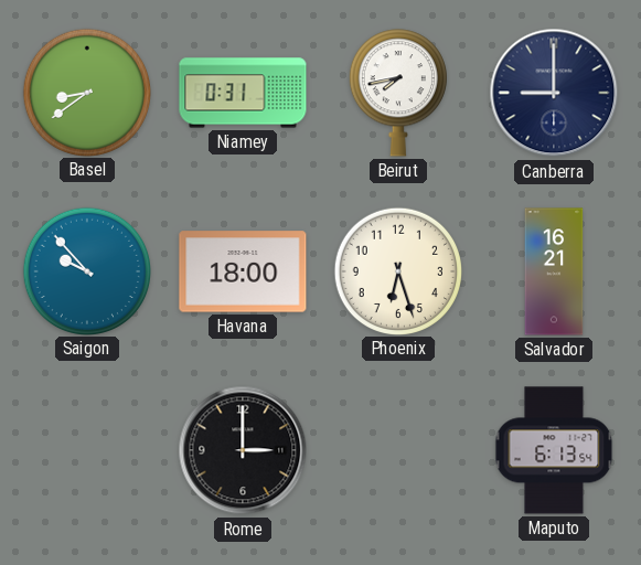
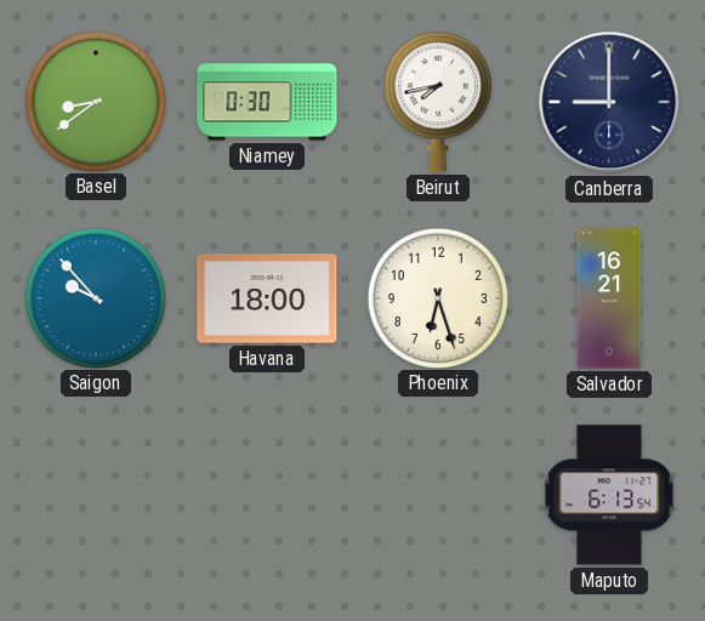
Niamey: 0:31 -> 0:30 (267, 102)
Rome: 3:00 -> none (243, 450)
